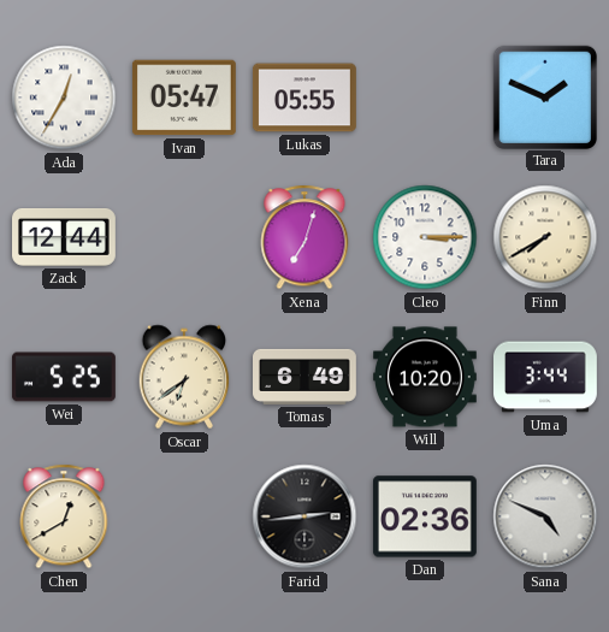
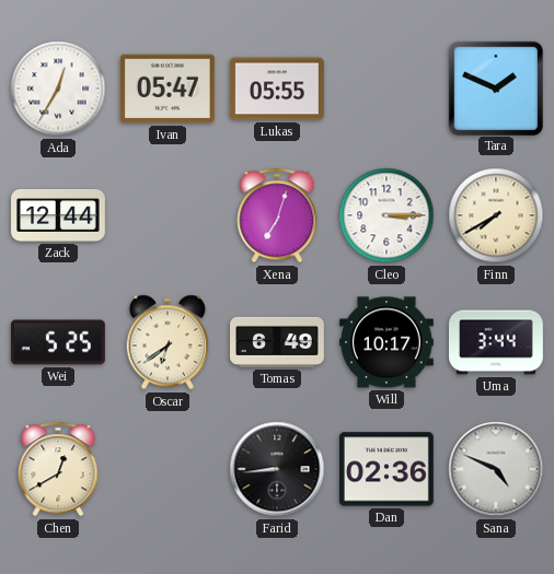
Will: 10:20 -> 10:17 (388, 342)
Farid: 2:44 -> 8:44 (277, 469)
